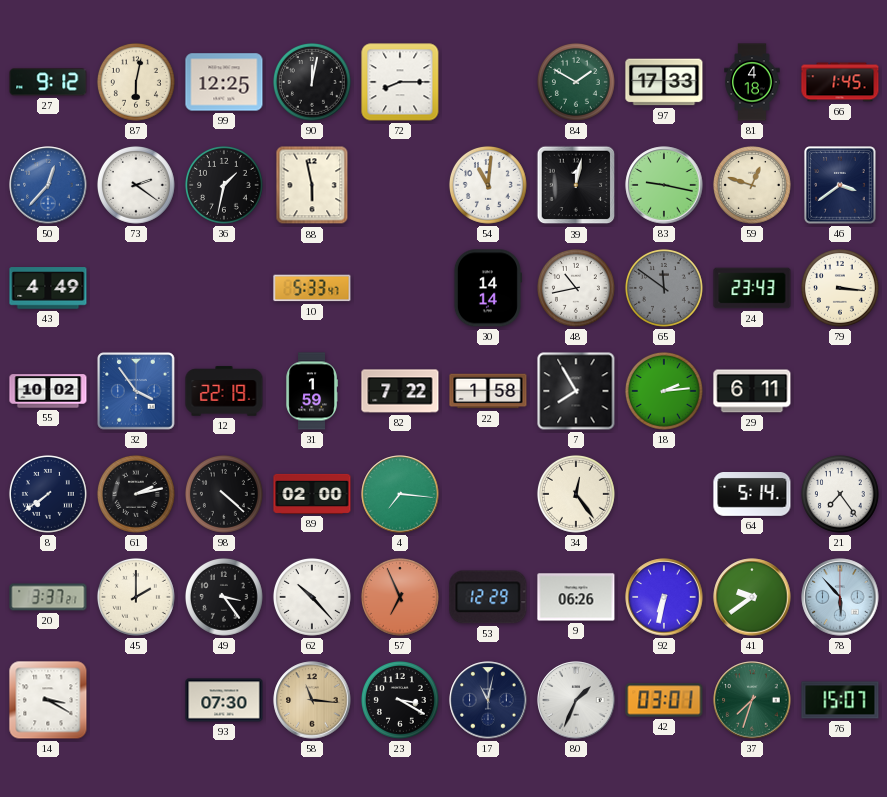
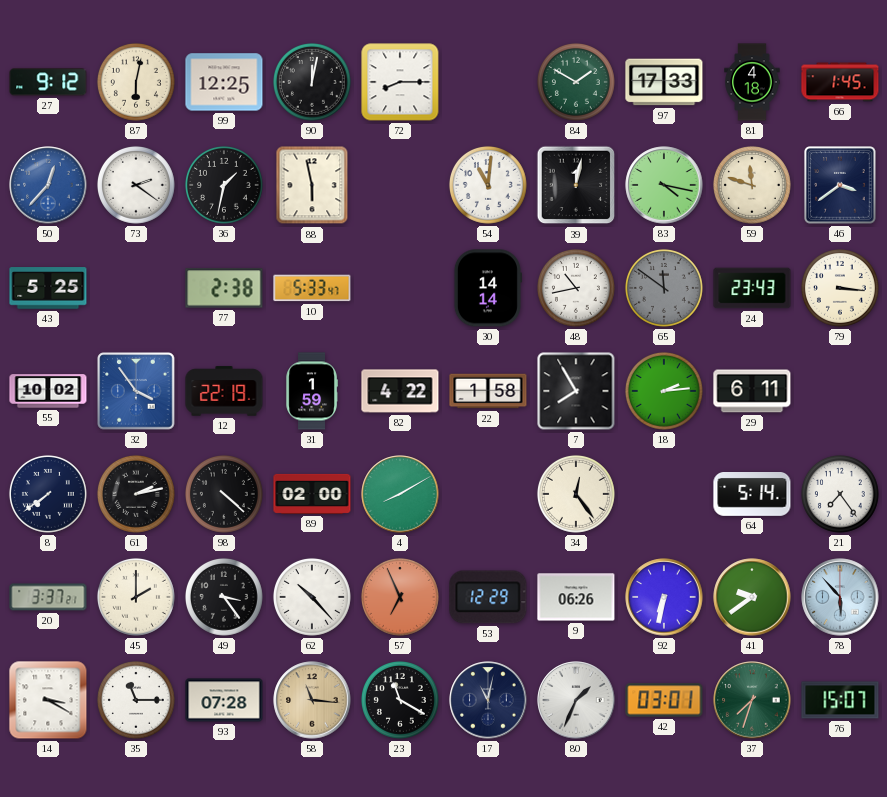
83: 9:17 -> 4:17 (664, 185)
59: 12:48 -> 11:48 (752, 185)
43: 4:49 -> 5:25 (48, 288)
77: none -> 2:38 (224, 288)
82: 7:22 -> 4:22 (400, 391)
4: 7:16 -> 8:10 (400, 494)
35: none -> 11:15 (136, 700)
93: 07:30 -> 07:28 (224, 700)
23: 3:20 -> 11:20 (400, 700)
